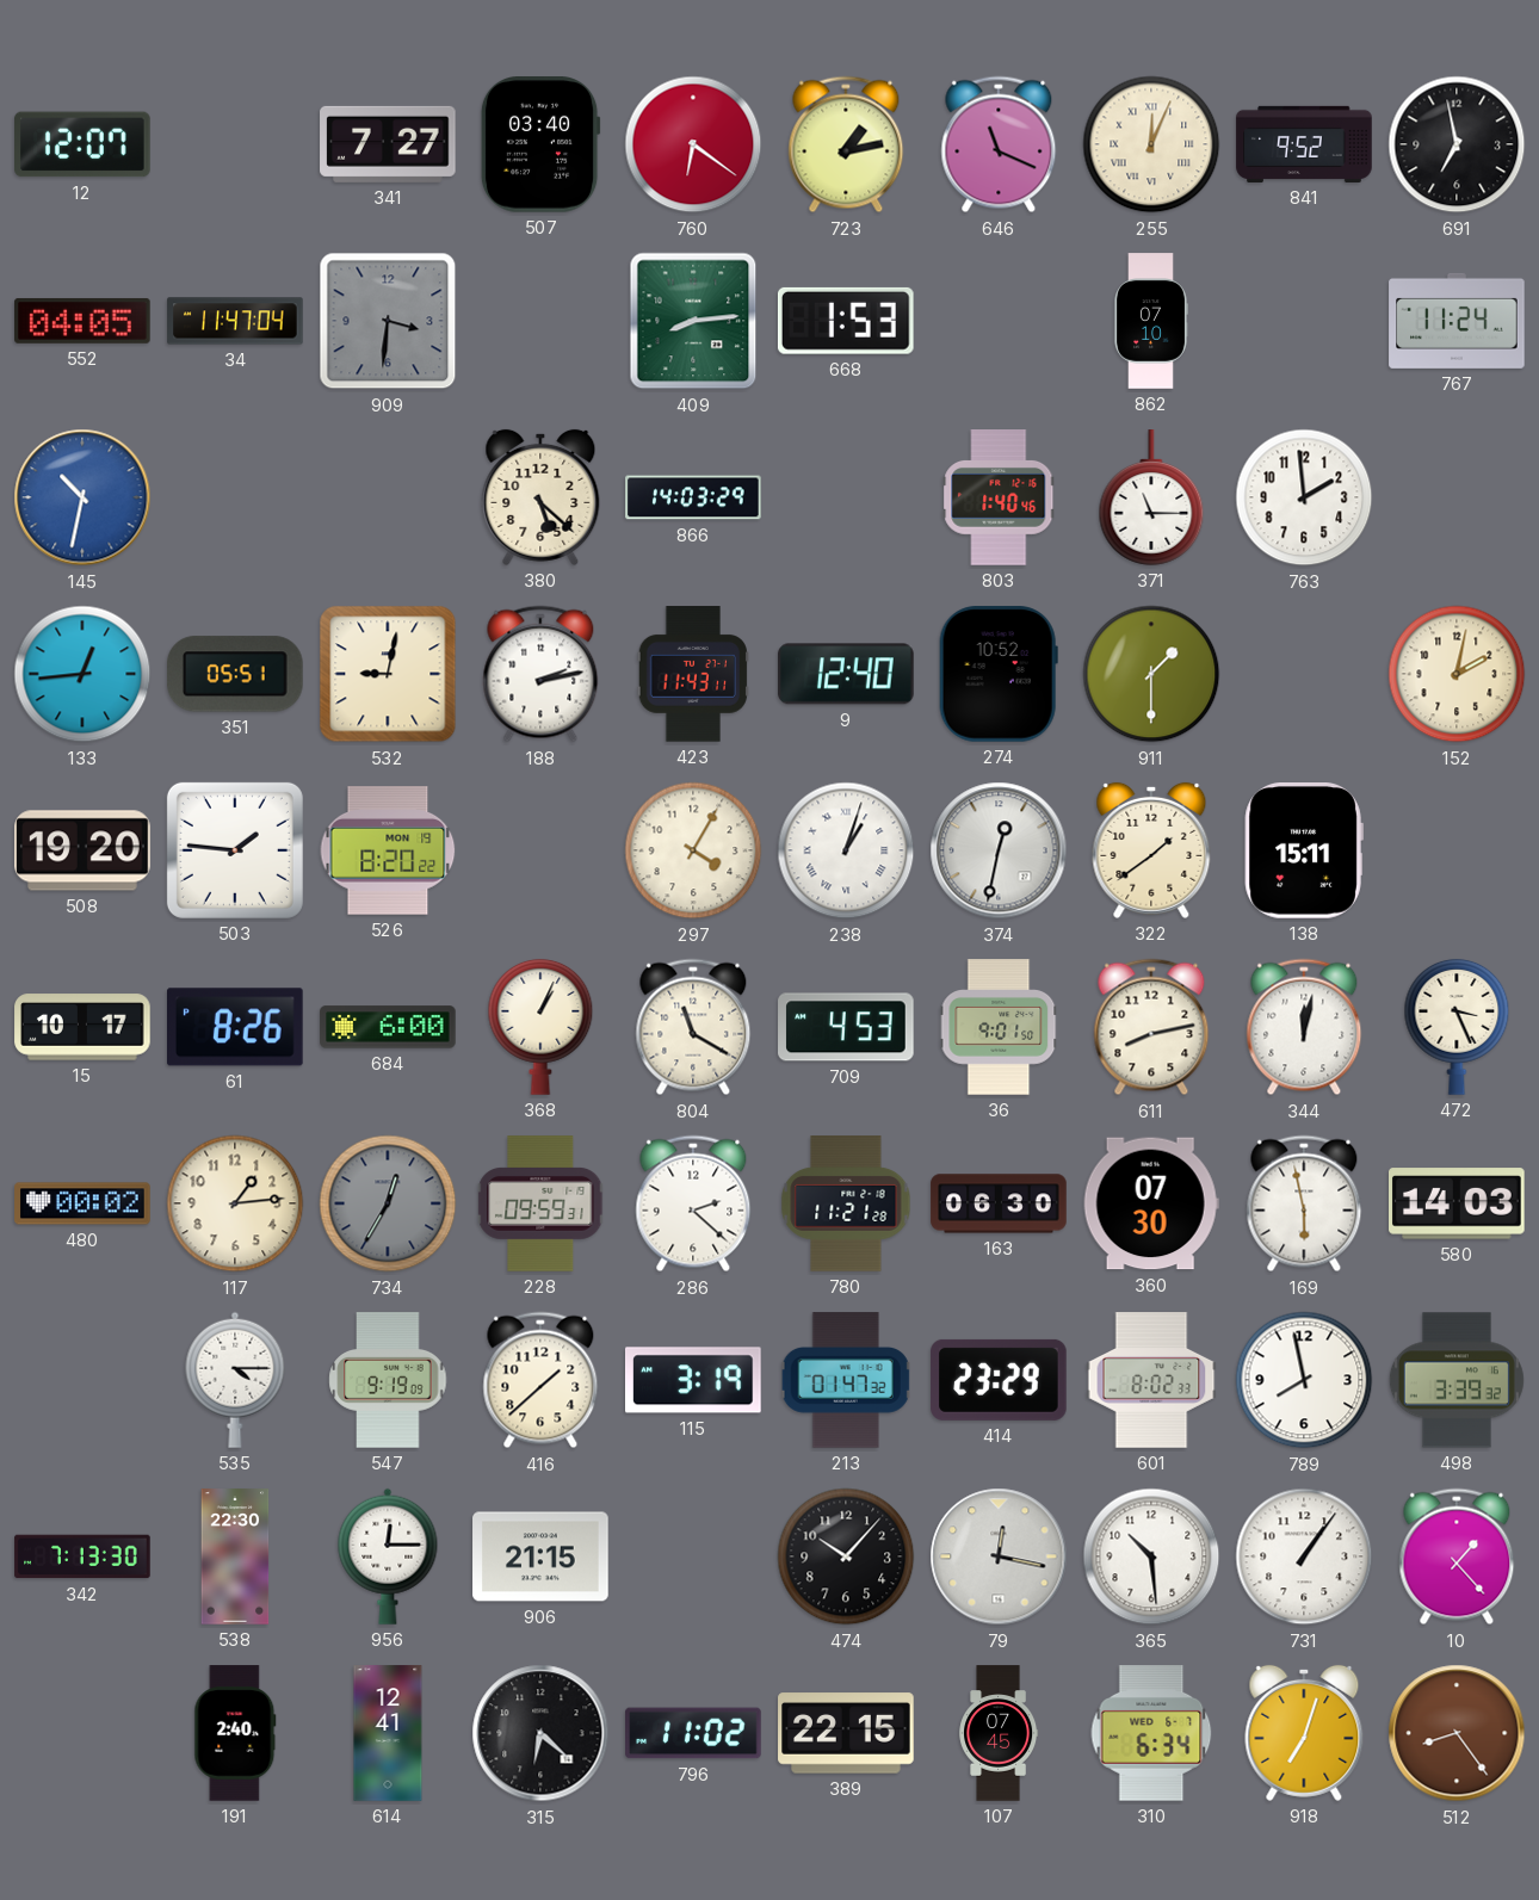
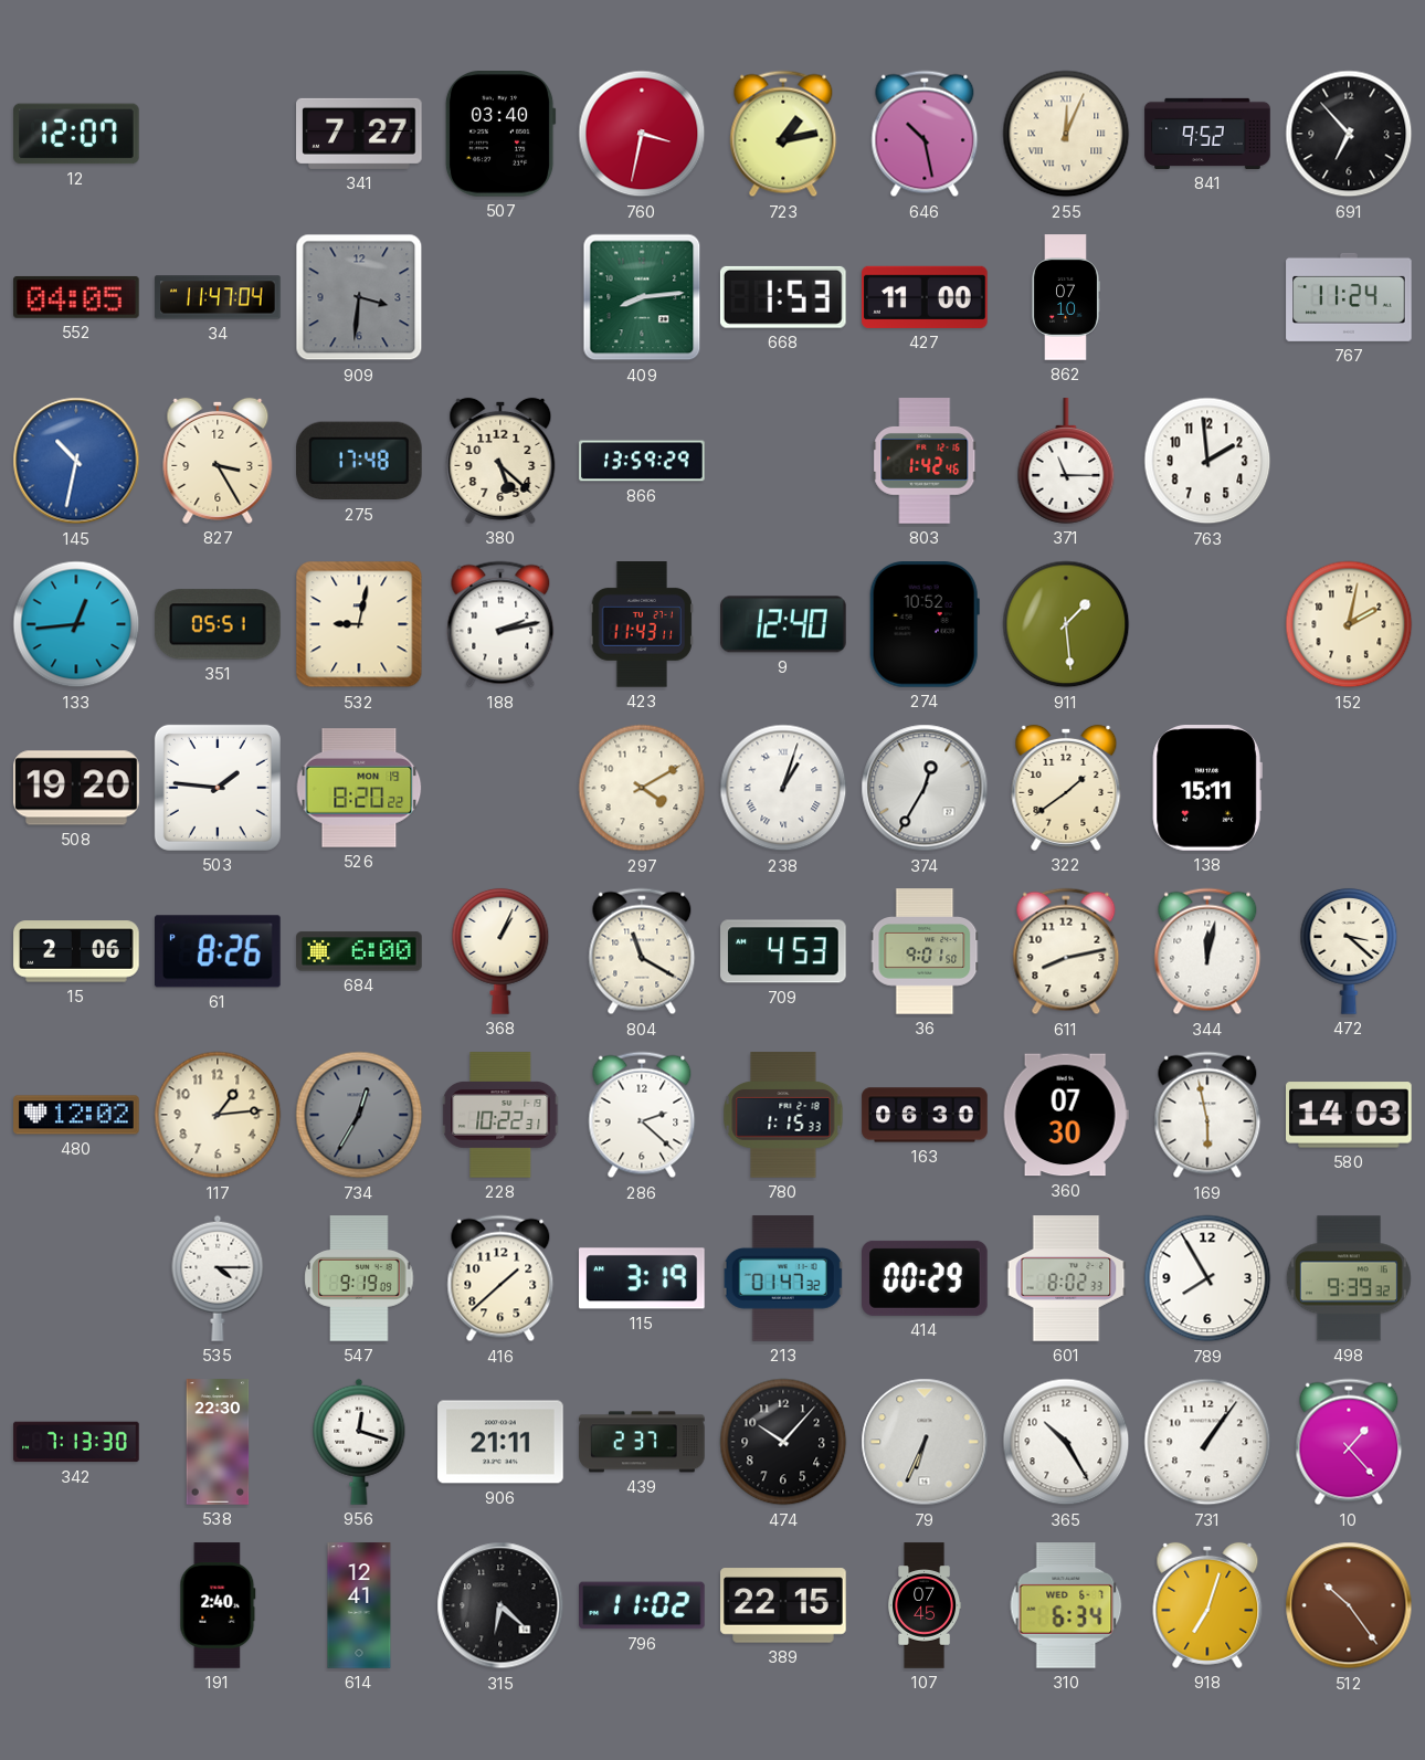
760: 6:21 -> 3:32 (642, 134)
646: 11:19 -> 10:28 (925, 134)
691: 6:58 -> 6:53 (1349, 134)
427: none -> 11:00 (925, 297)
827: none -> 3:25 (218, 461)
275: none -> 17:48 (360, 461)
866: 14:03 -> 13:59 (642, 461)
803: 1:40 -> 1:42 (925, 461)
911: 1:30 -> 1:29 (1066, 624)
297: 4:05 -> 4:10 (642, 788)
374: 12:32 -> 12:35 (925, 788)
15: 10:17 -> 2:06 (76, 951)
472: 3:26 -> 3:22 (1349, 951)
480: 00:02 -> 12:02 (76, 1115)
228: 09:59 -> 10:22 (502, 1115)
780: 11:21 -> 1:15 (783, 1115)
414: 23:29 -> 00:29 (925, 1278)
789: 7:58 -> 7:55 (1207, 1278)
498: 3:39 -> 9:39 (1349, 1278)
956: 12:15 -> 12:18 (359, 1442)
906: 21:15 -> 21:11 (500, 1442)
439: none -> 2:37 (642, 1442)
79: 12:17 -> 6:34 (925, 1442)
365: 10:29 -> 10:25 (1066, 1442)
512: 8:24 -> 10:24 (1349, 1605)
